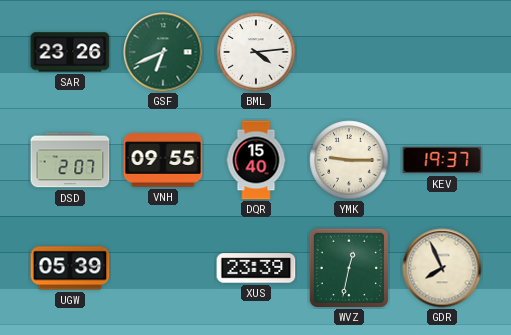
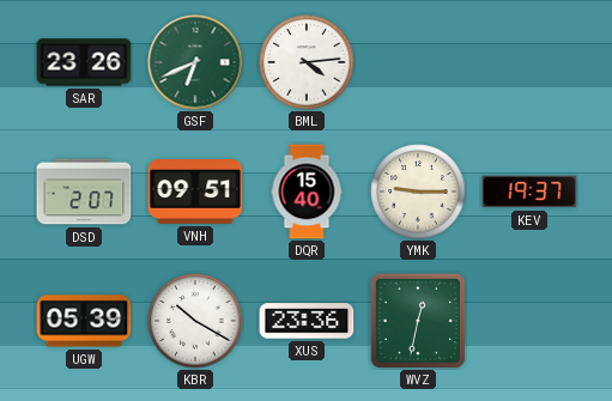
VNH: 09:55 -> 09:51 (195, 192)
KBR: none -> 10:20 (195, 321)
XUS: 23:39 -> 23:36 (307, 321)
GDR: 7:56 -> none (442, 268)
